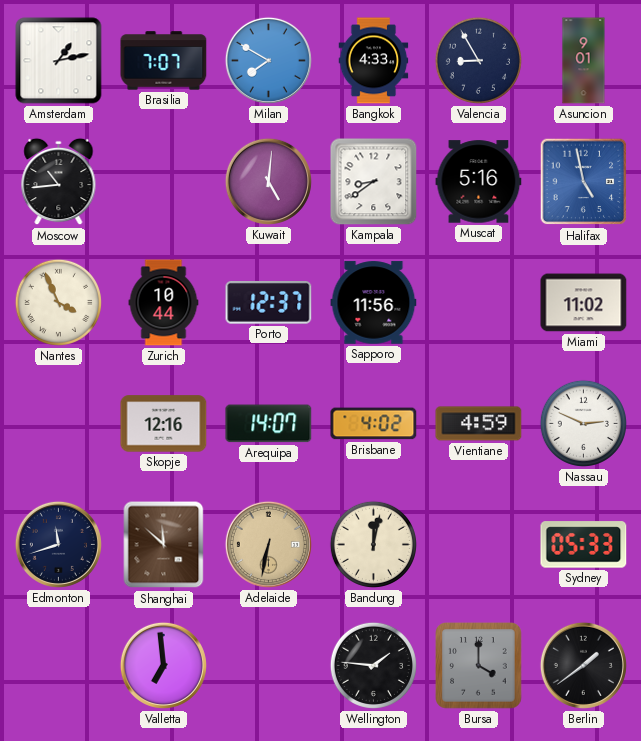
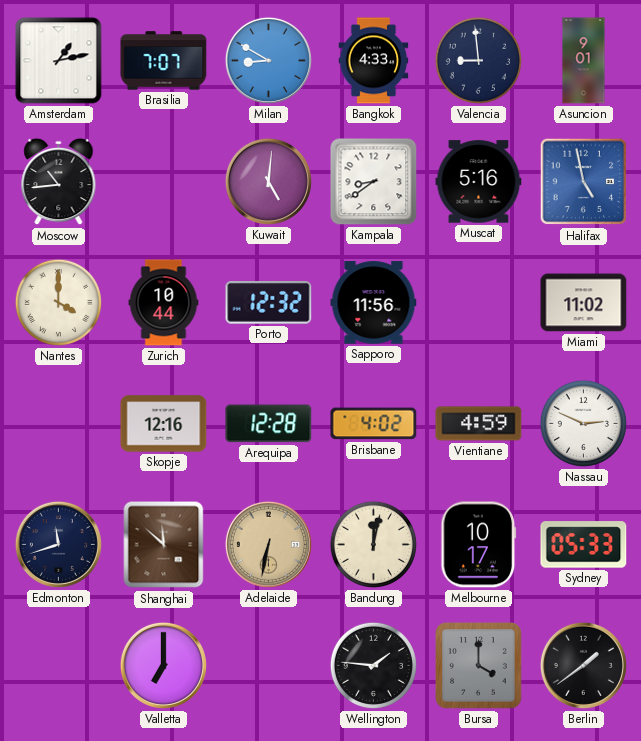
Milan: 7:50 -> 8:50 (268, 60)
Valencia: 8:55 -> 8:59 (478, 60)
Nantes: 3:56 -> 4:00 (58, 302)
Porto: 12:37 -> 12:32 (269, 303)
Arequipa: 14:07 -> 12:28 (269, 424)
Melbourne: none -> 10:17 (479, 545)
Valletta: 6:59 -> 7:00 (163, 665)
